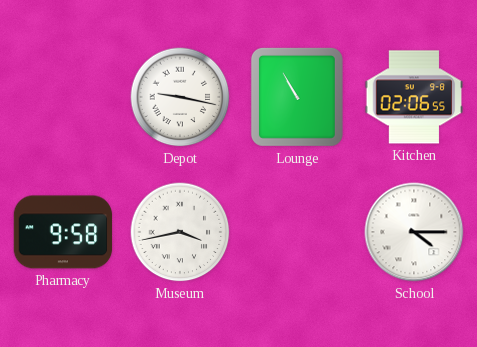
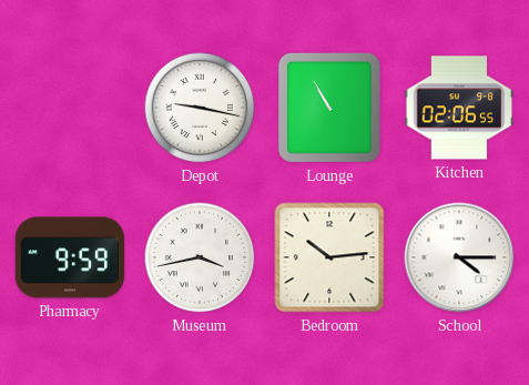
Pharmacy: 9:58 -> 9:59 (70, 257)
Bedroom: none -> 10:14 (329, 257)
